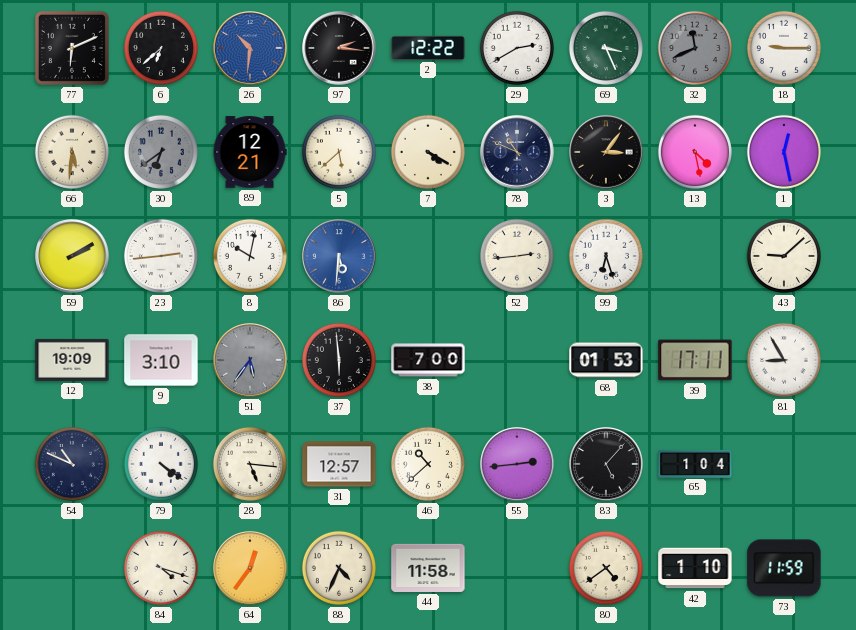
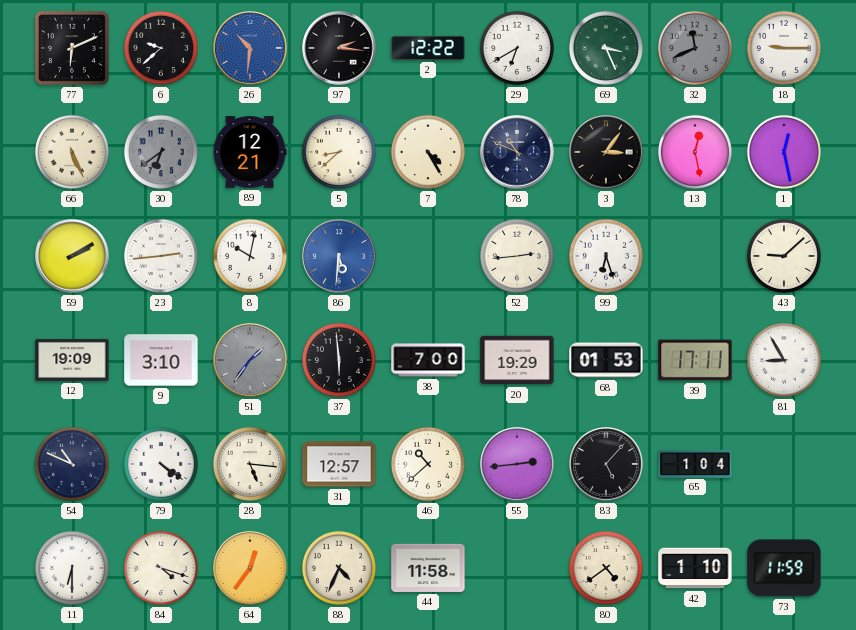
6: 6:38 -> 9:38 (161, 48)
29: 2:40 -> 6:40 (517, 48)
66: 5:31 -> 5:26 (72, 152)
5: 5:38 -> 8:38 (339, 152)
7: 4:20 -> 4:25 (428, 152)
13: 4:28 -> 12:28 (695, 152)
51: 5:36 -> 1:36 (250, 360)
20: none -> 19:29 (517, 360)
11: none -> 6:30 (72, 568)
